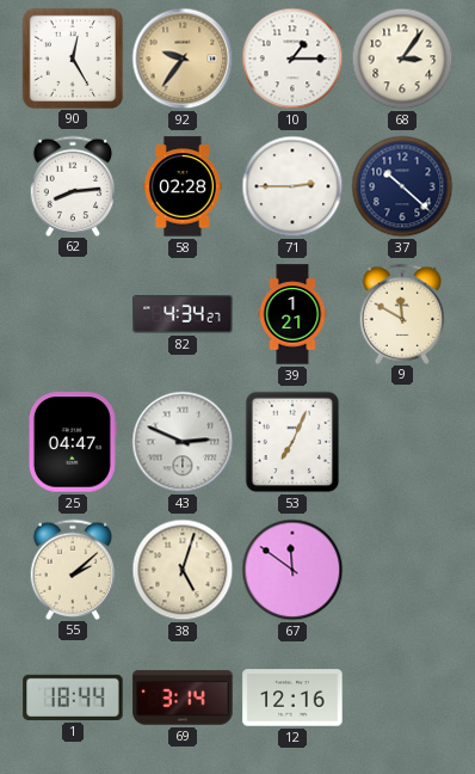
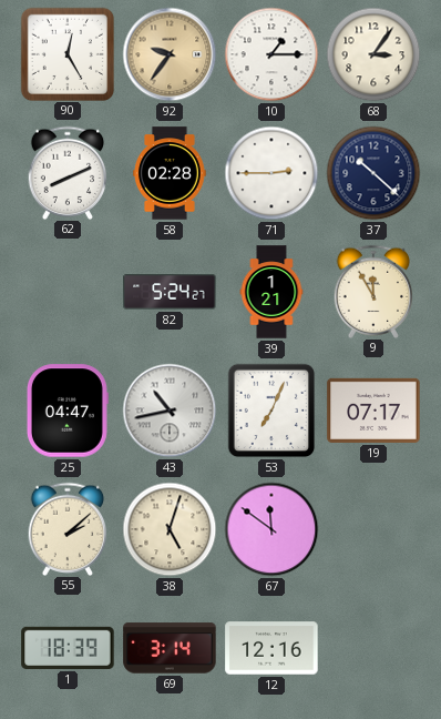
62: 8:14 -> 8:11 (68, 172)
82: 4:34 -> 5:24 (170, 292)
9: 11:50 -> 11:55 (373, 291)
43: 2:49 -> 10:43 (170, 411)
19: none -> 07:17 (373, 411)
1: 18:44 -> 18:39 (68, 648)
